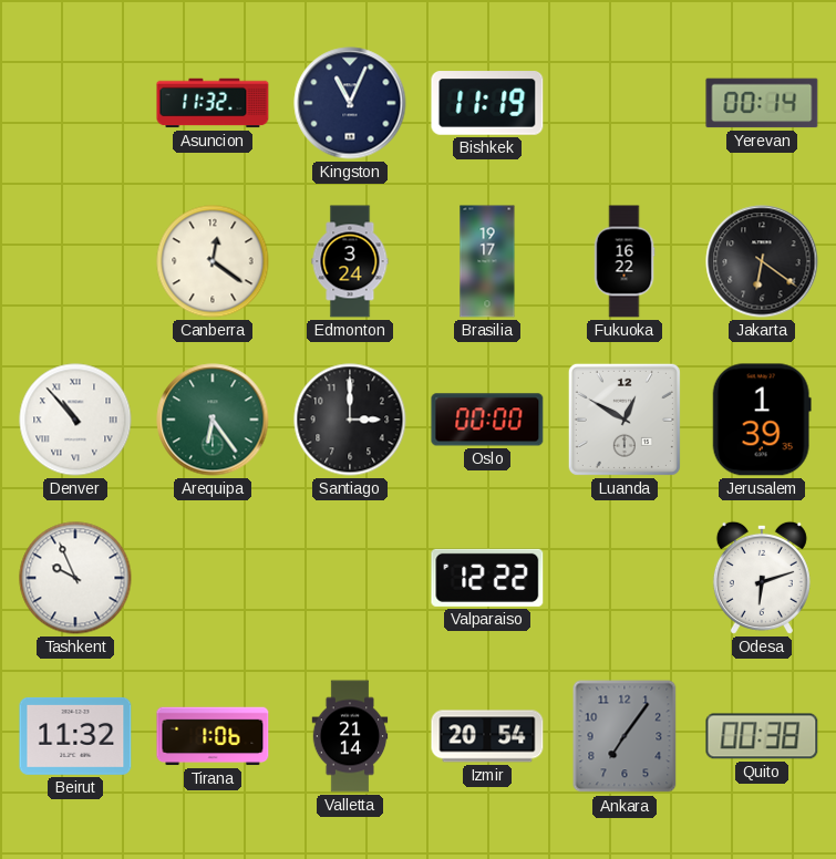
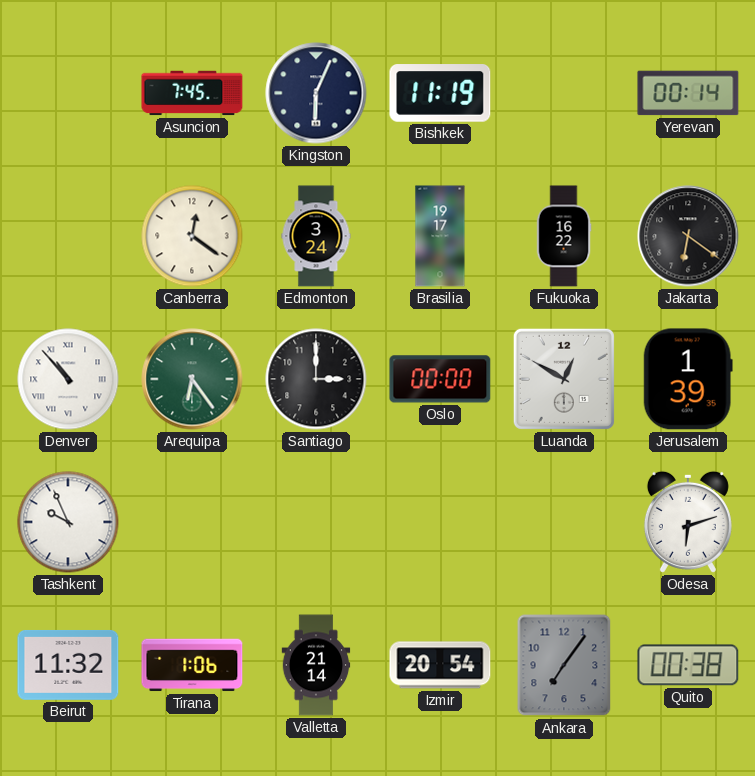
Asuncion: 11:32 -> 7:45 (192, 93)
Kingston: 11:04 -> 6:04 (316, 93)
Valparaiso: 12:22 -> none (487, 578)
